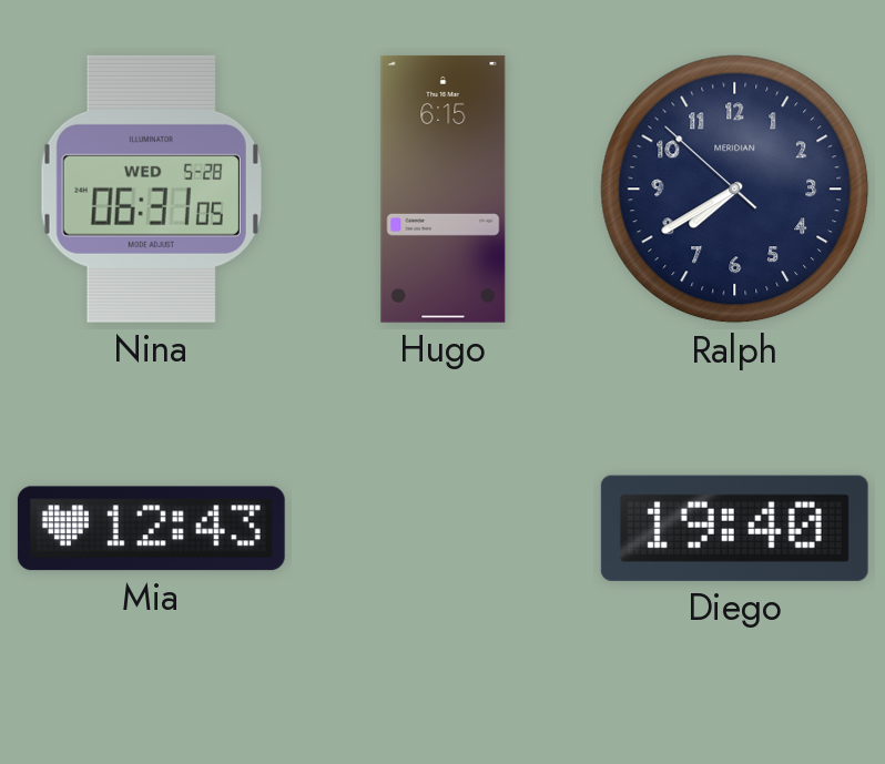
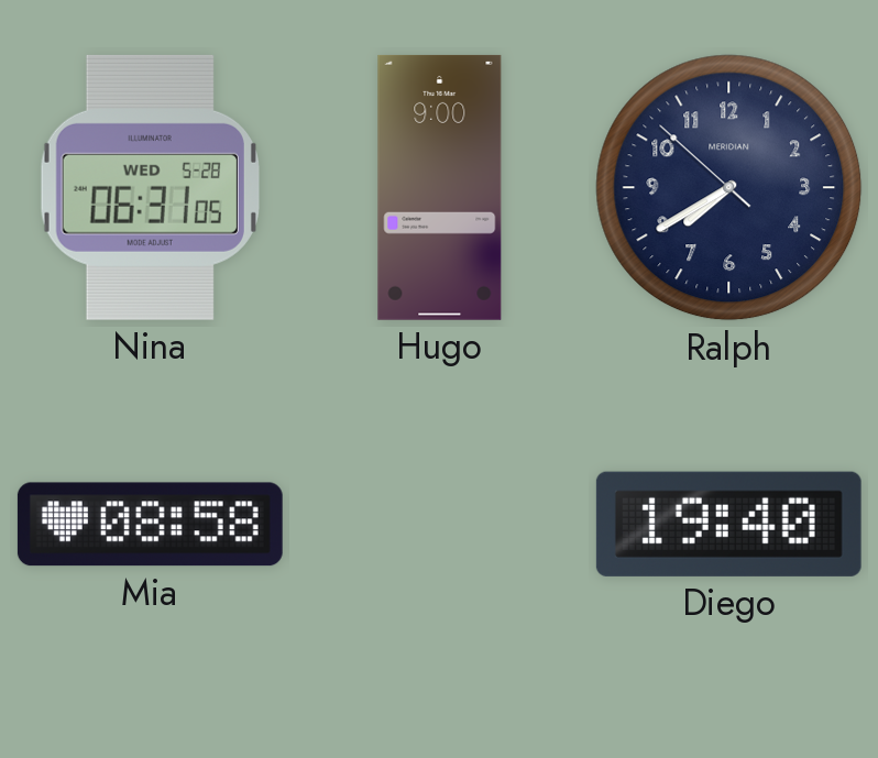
Hugo: 6:15 -> 9:00 (440, 187)
Mia: 12:43 -> 08:58 (150, 525)
